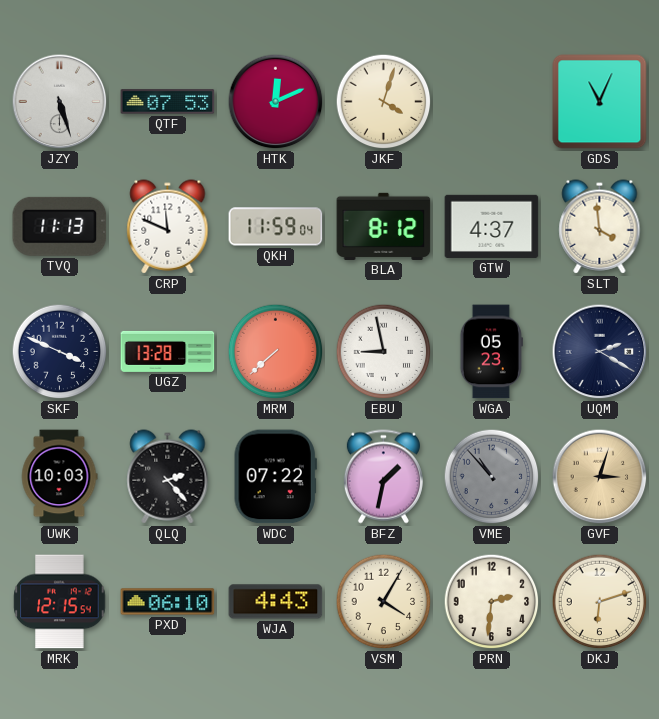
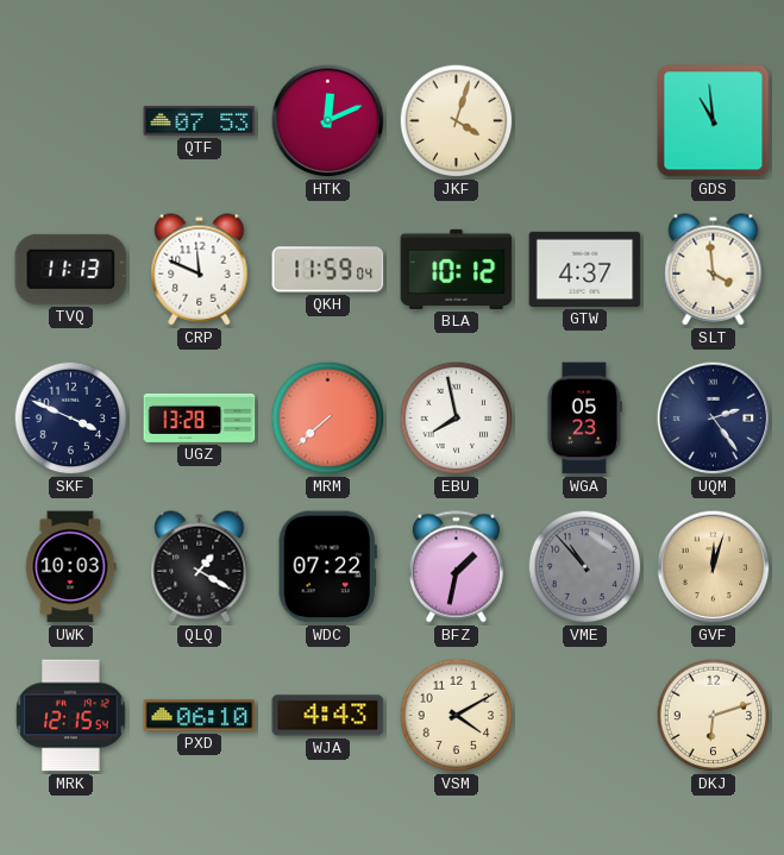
JZY: 5:27 -> none (60, 102)
GDS: 11:04 -> 10:59 (714, 121)
BLA: 8:12 -> 10:12 (457, 269)
EBU: 8:58 -> 7:58 (457, 419)
UQM: 2:20 -> 2:24 (714, 419)
QLQ: 2:23 -> 1:20 (200, 567)
GVF: 3:03 -> 12:03 (714, 567)
VSM: 4:05 -> 4:10 (457, 716)
PRN: 2:31 -> none (492, 602)
